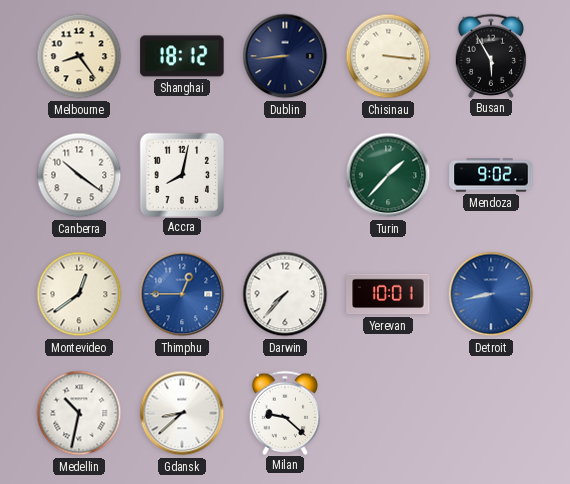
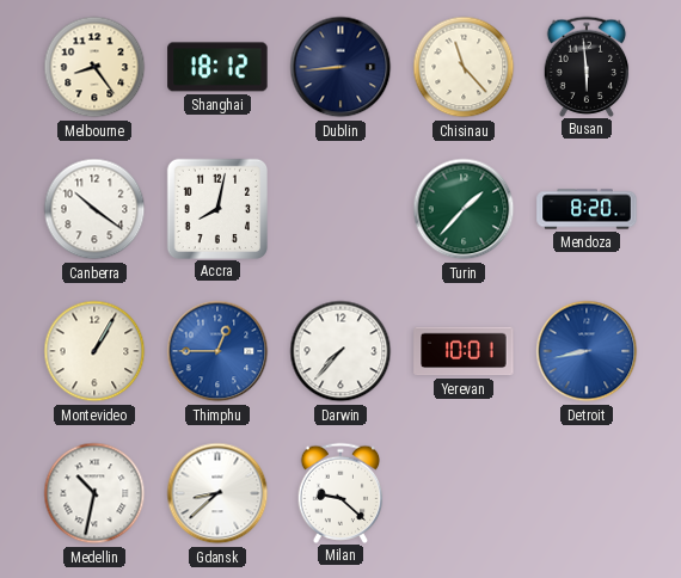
Chisinau: 3:16 -> 11:23 (464, 67)
Busan: 5:55 -> 5:59 (587, 66)
Mendoza: 9:02 -> 8:20 (587, 209)
Montevideo: 12:39 -> 1:05 (94, 351)
